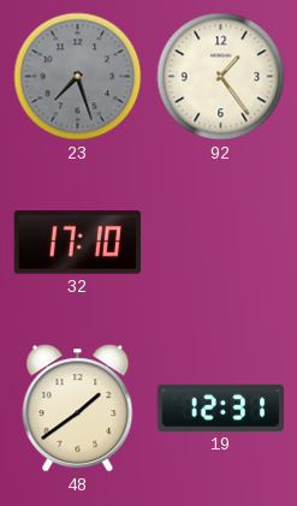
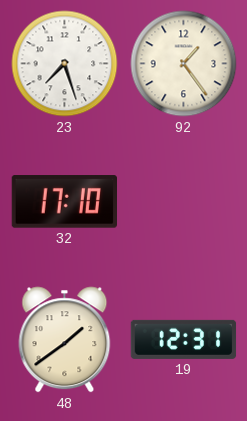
23 dial: grey -> white (65, 64)
